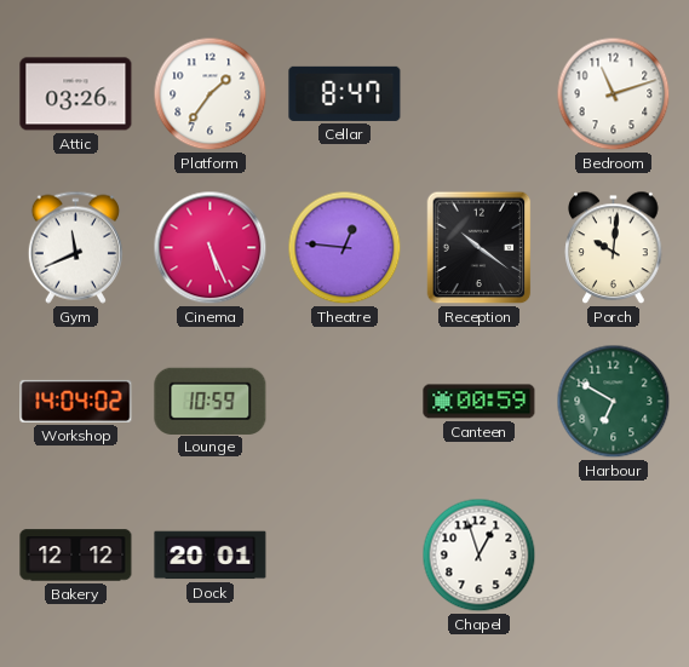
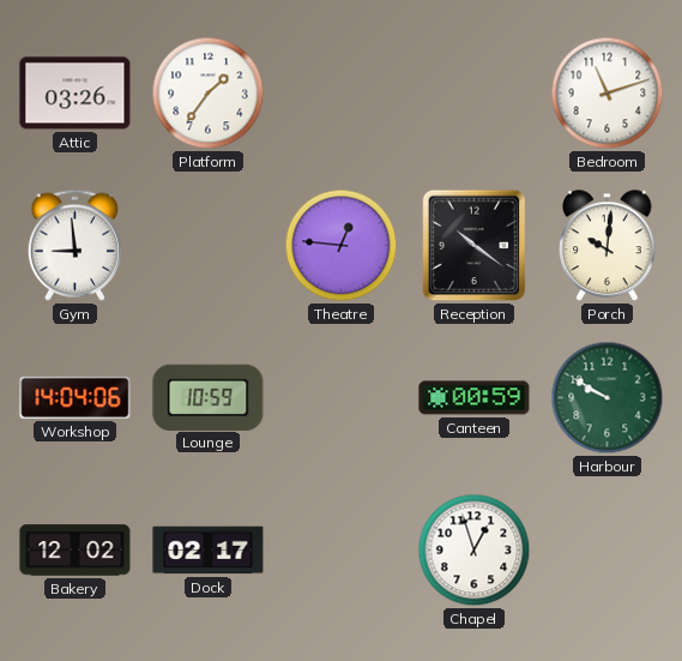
Cellar: 8:47 -> none (345, 93)
Gym: 11:41 -> 8:59 (74, 245)
Cinema: 5:26 -> none (211, 248)
Workshop: 14:04:02 -> 14:04:06 (76, 397)
Harbour: 6:50 -> 9:50 (608, 398)
Bakery: 12:12 -> 12:02 (76, 551)
Dock: 20:01 -> 02:17 (209, 551)
